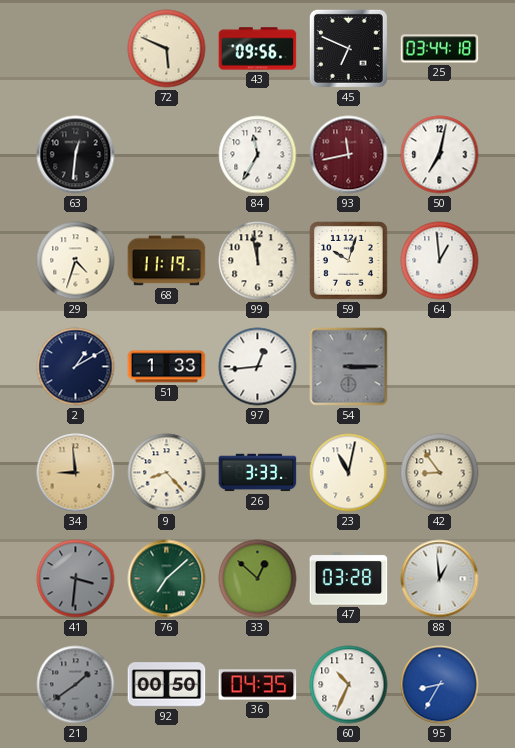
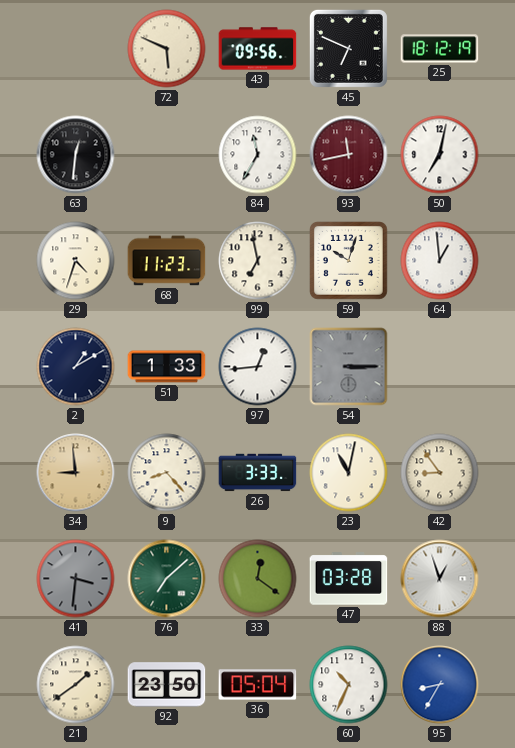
25: 03:44 -> 18:12 (440, 49)
68: 11:19 -> 11:23 (167, 261)
99: 11:58 -> 6:58 (258, 261)
33: 12:52 -> 12:21 (258, 579)
88: 12:59 -> 12:57 (440, 579)
21 dial: grey -> cream (76, 685)
92: 00:50 -> 23:50 (167, 685)
36: 04:35 -> 05:04 (258, 685)
